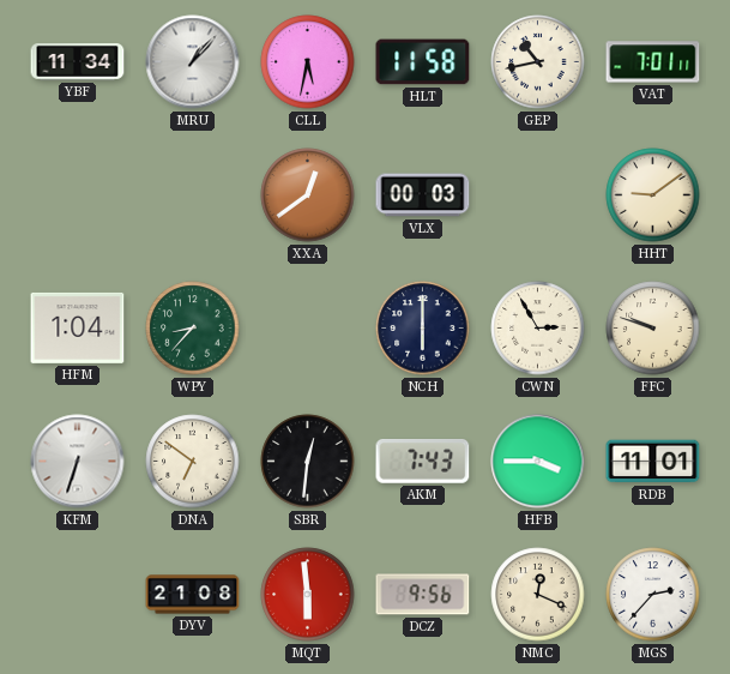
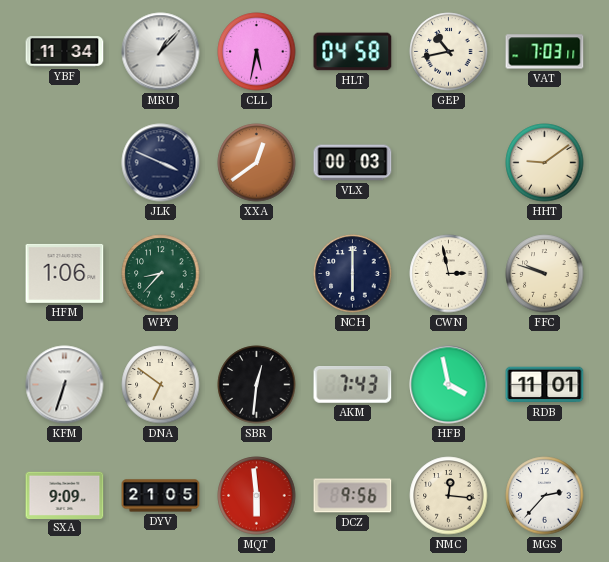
HLT: 11:58 -> 04:58 (353, 52)
VAT: 7:01 -> 7:03 (545, 52)
JLK: none -> 3:49 (161, 163)
HFM: 1:04 -> 1:06 (65, 273)
CWN: 2:55 -> 2:58 (449, 274)
HFB: 3:45 -> 3:58 (449, 385)
SXA: none -> 9:09 (65, 495)
DYV: 21:08 -> 21:05 (161, 496)
NMC: 12:19 -> 12:16 (449, 496)
